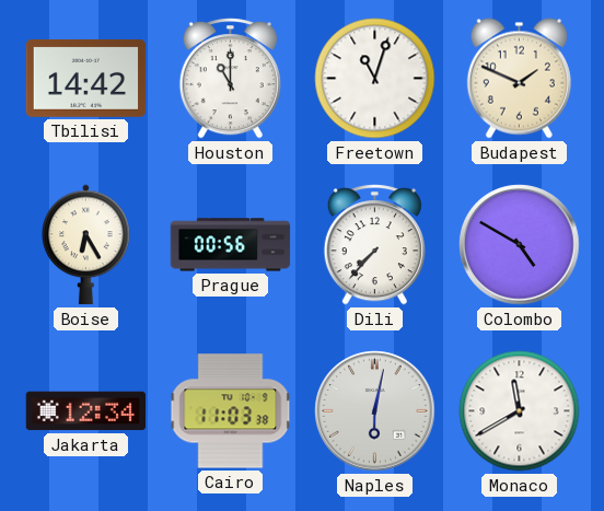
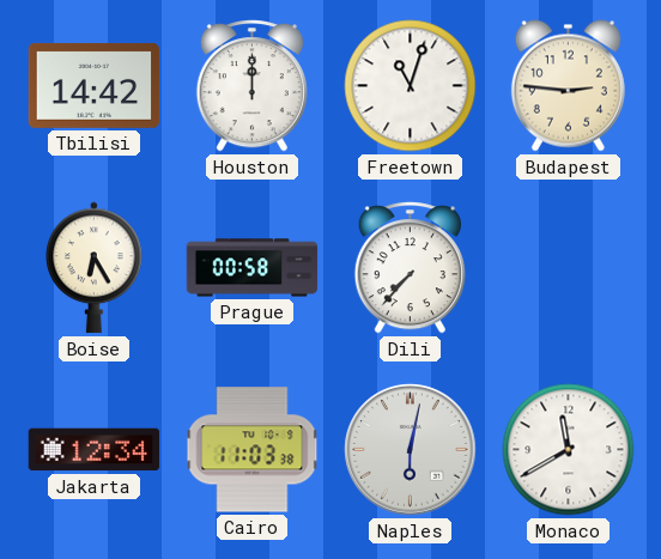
Houston: 11:00 -> 12:00 (251, 86)
Budapest: 1:49 -> 2:46 (568, 86)
Prague: 00:56 -> 00:58 (253, 268)
Colombo: 4:50 -> none (520, 245)
